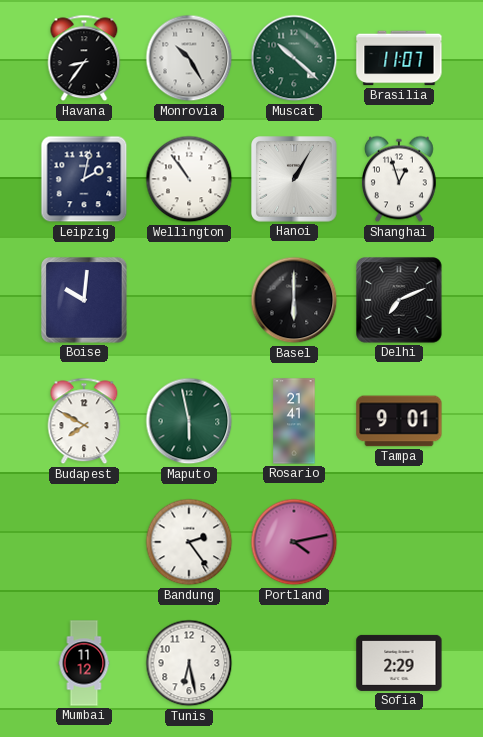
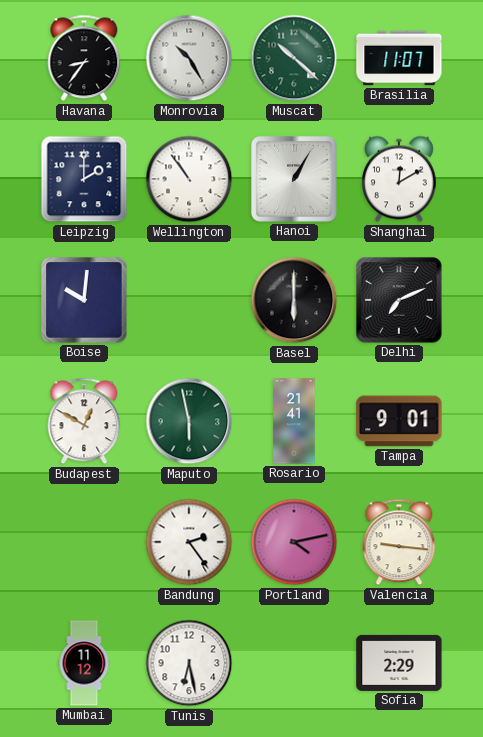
Leipzig: 2:02 -> 2:00 (84, 179)
Shanghai: 12:57 -> 12:10 (399, 179)
Budapest: 7:50 -> 12:50 (84, 421)
Valencia: none -> 9:16 (399, 542)
